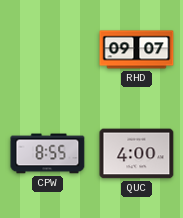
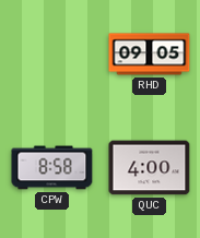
RHD: 09:07 -> 09:05 (150, 55)
CPW: 8:55 -> 8:58 (52, 168)
